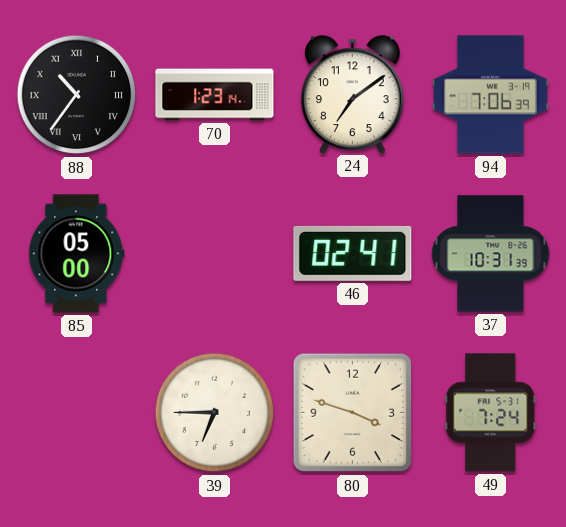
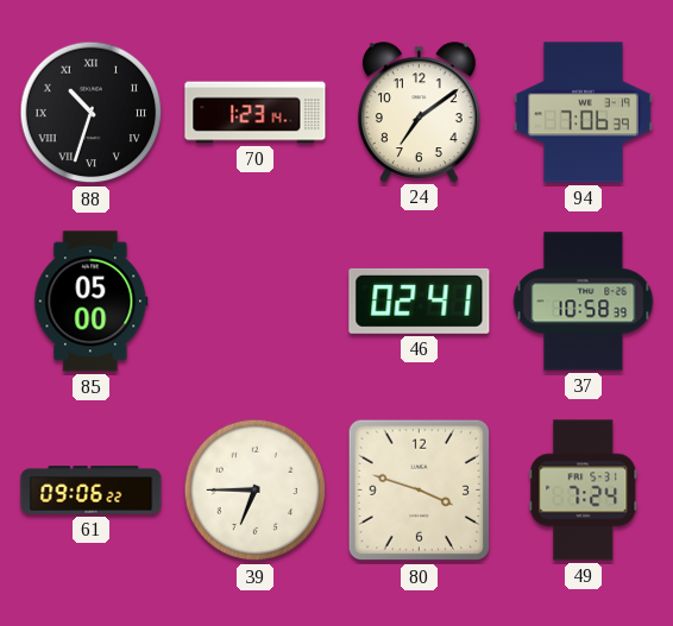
88: 10:36 -> 10:33 (92, 113)
37: 10:31 -> 10:58 (584, 302)
61: none -> 09:06 (92, 491)
